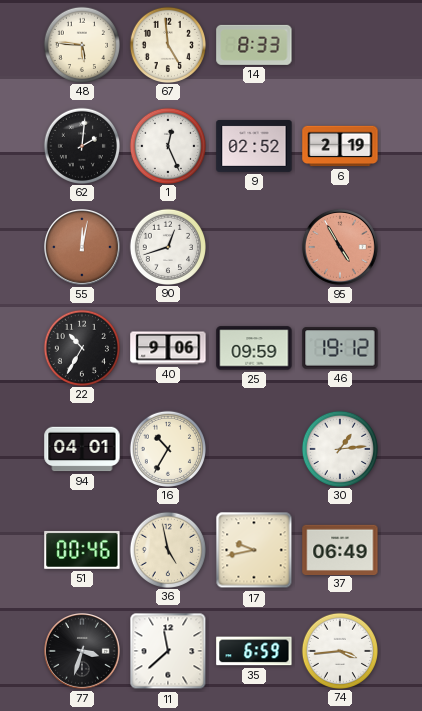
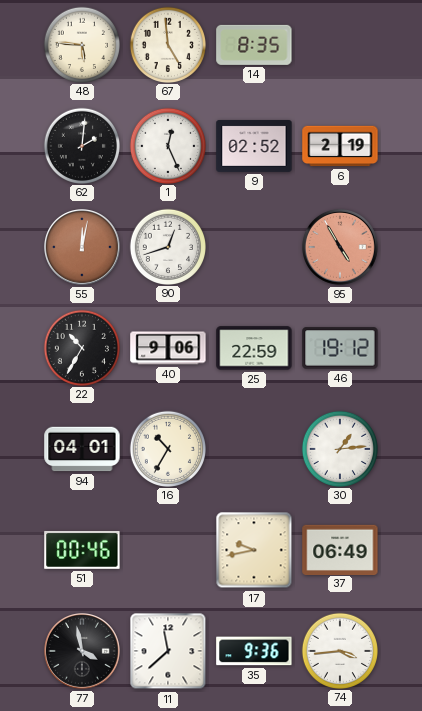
14: 8:33 -> 8:35 (254, 45)
25: 09:59 -> 22:59 (254, 348)
36: 4:58 -> none (167, 549)
77: 3:33 -> 3:58 (83, 652)
35: 6:59 -> 9:36 (254, 651)
